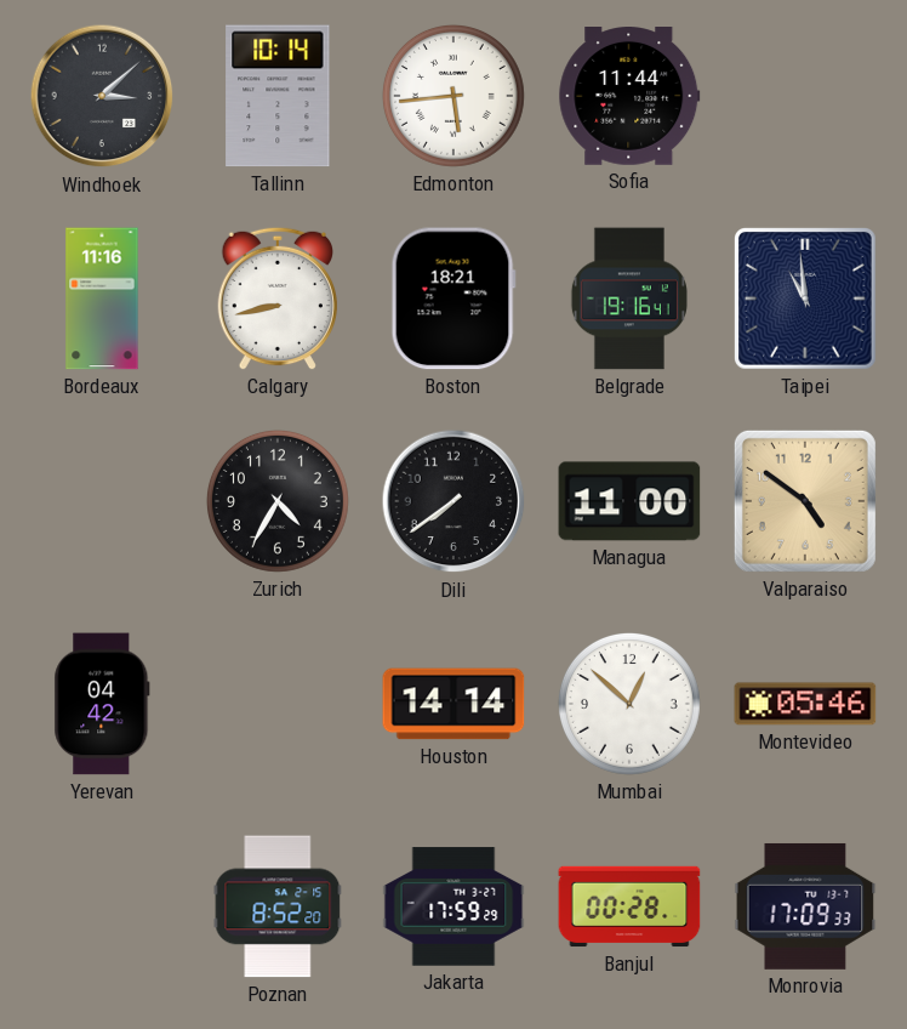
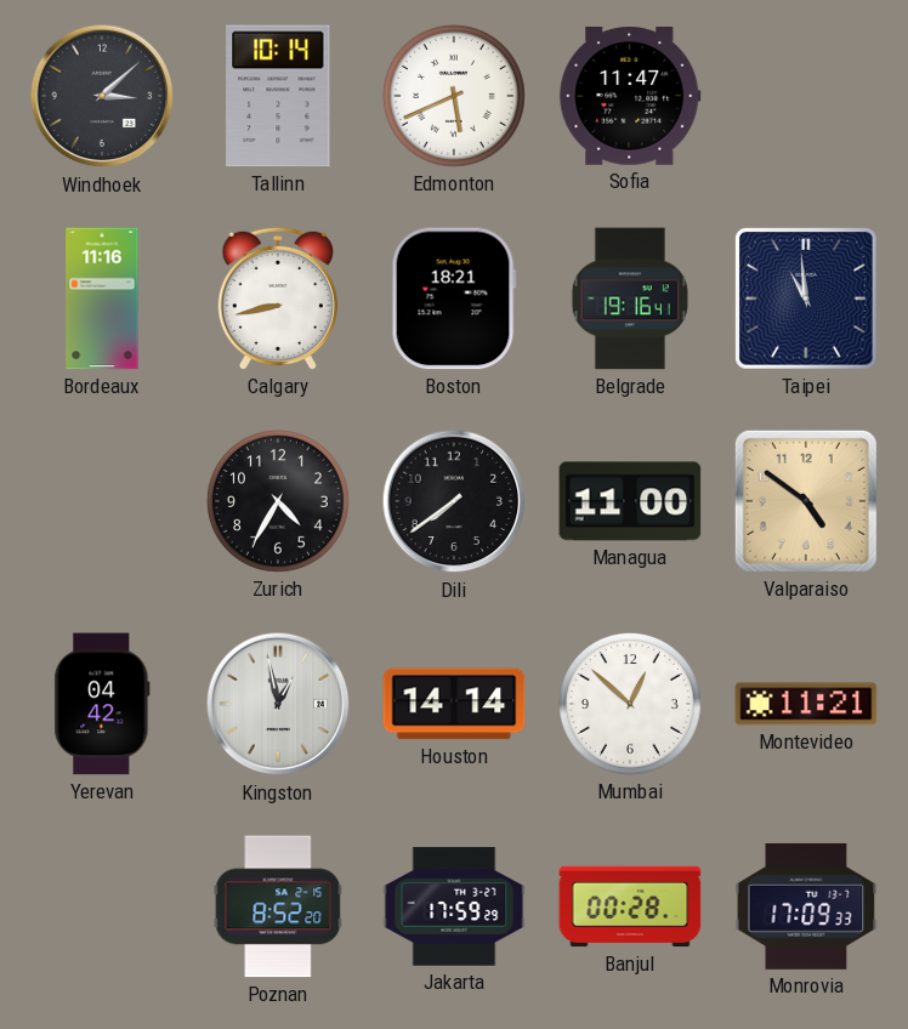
Edmonton: 5:44 -> 5:41 (454, 96)
Sofia: 11:44 -> 11:47 (630, 97)
Kingston: none -> 12:58 (278, 704)
Montevideo: 05:46 -> 11:21 (806, 704)
